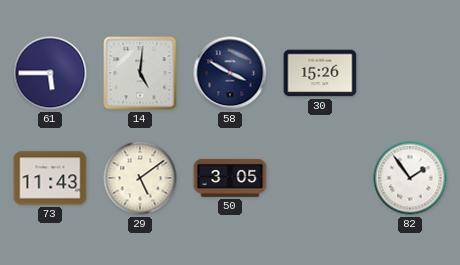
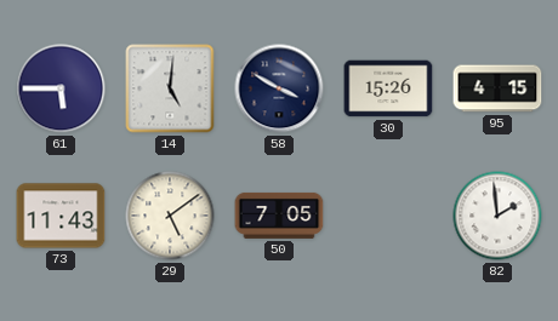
95: none -> 4:15 (497, 88)
50: 3:05 -> 7:05 (279, 216)
82: 1:54 -> 1:59 (497, 216)
